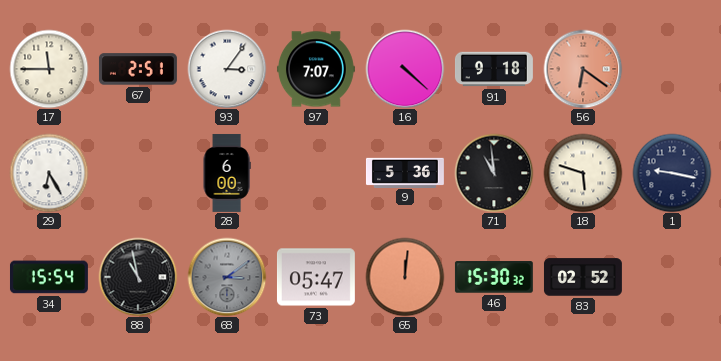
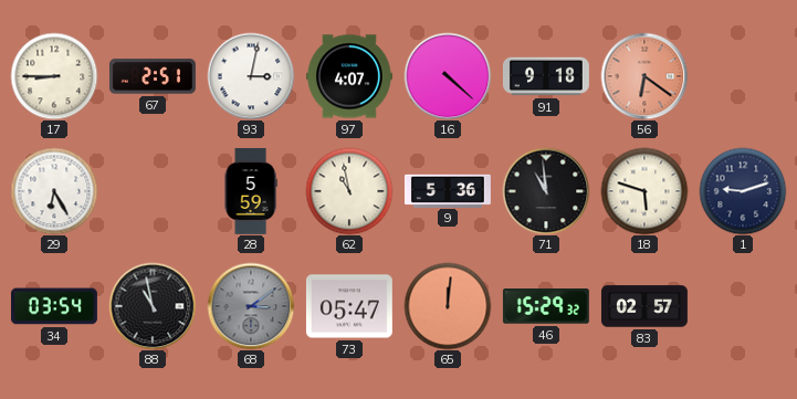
17: 11:45 -> 8:45 (54, 76)
93: 3:06 -> 3:02 (251, 76)
97: 7:07 -> 4:07 (349, 76)
28: 6:00 -> 5:59 (251, 191)
62: none -> 10:58 (349, 191)
1: 9:17 -> 9:12 (743, 191)
34: 15:54 -> 03:54 (54, 306)
46: 15:30 -> 15:29 (546, 306)
83: 02:52 -> 02:57 (644, 306)
